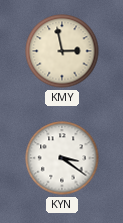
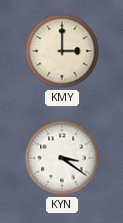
KMY: 2:58 -> 3:00 (62, 51)
